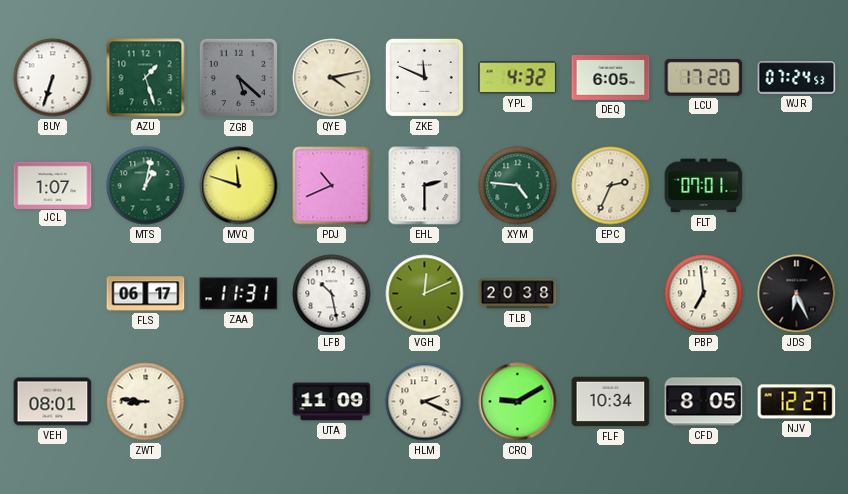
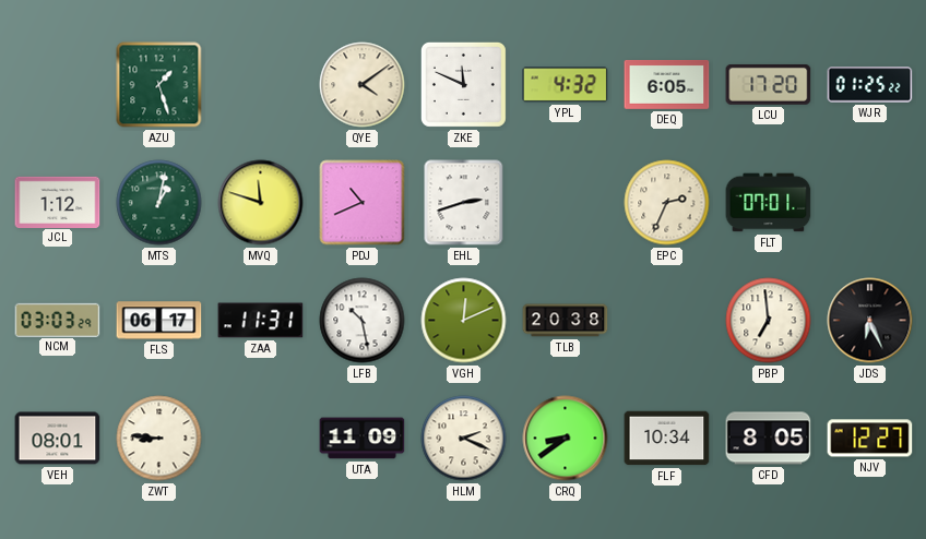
BUY: 6:33 -> none (53, 78)
ZGB: 5:22 -> none (239, 78)
QYE: 4:13 -> 4:09 (363, 85)
WJR: 07:24 -> 01:25 (870, 85)
JCL: 1:07 -> 1:12 (58, 202)
EHL: 2:30 -> 2:42 (464, 203)
XYM: 4:46 -> none (518, 186)
NCM: none -> 03:03 (58, 320)
CRQ: 9:10 -> 8:39 (566, 439)
